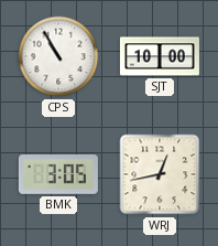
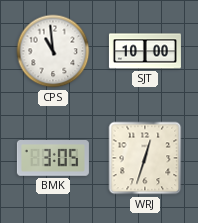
CPS: 10:55 -> 10:59 (53, 51)
WRJ: 12:43 -> 12:33 (145, 158)
